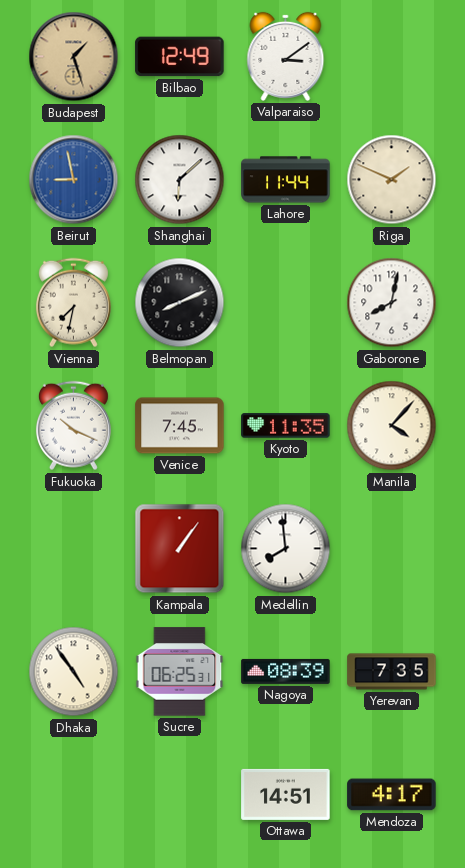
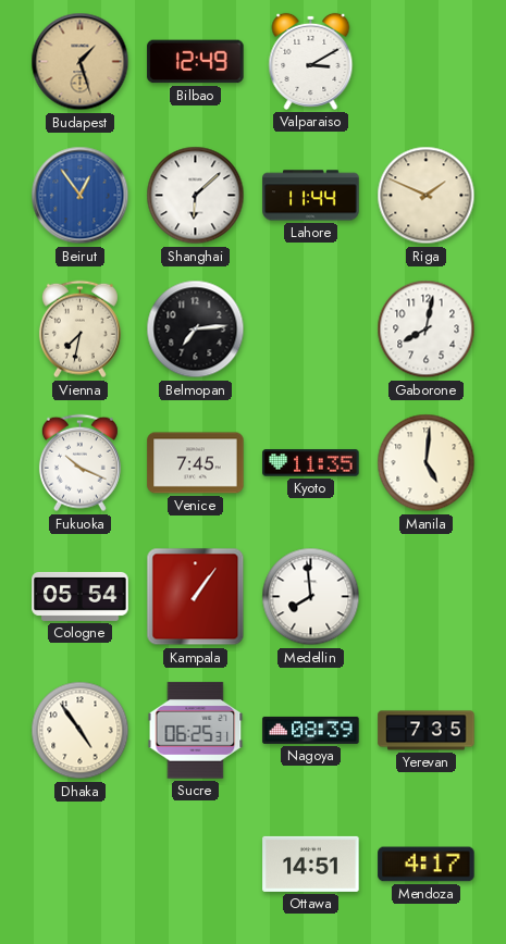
Valparaiso: 3:09 -> 3:10 (311, 61)
Beirut: 8:58 -> 12:54 (81, 196)
Belmopan: 8:11 -> 7:14 (196, 330)
Manila: 4:07 -> 5:01 (427, 463)
Cologne: none -> 05:54 (81, 596)
